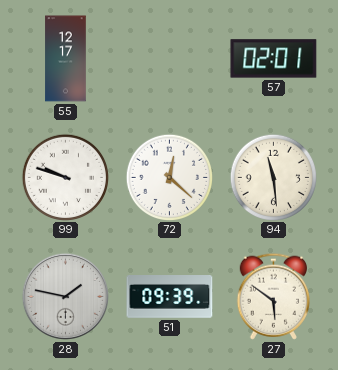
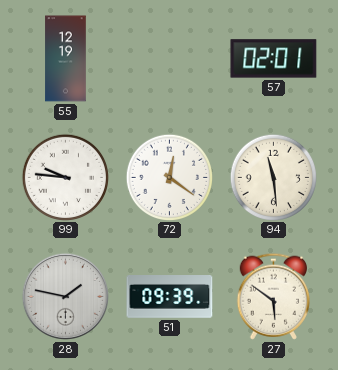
55: 12:17 -> 12:19 (66, 59)
99: 9:48 -> 9:46 (65, 177)
72: 12:22 -> 12:21 (169, 177)
